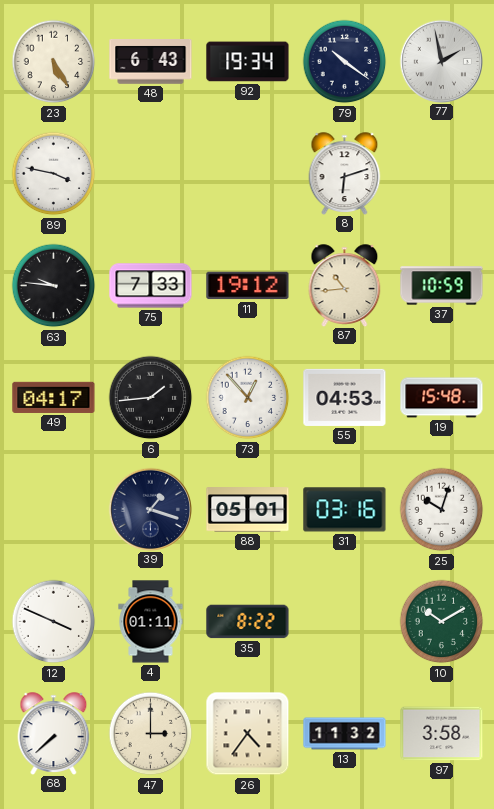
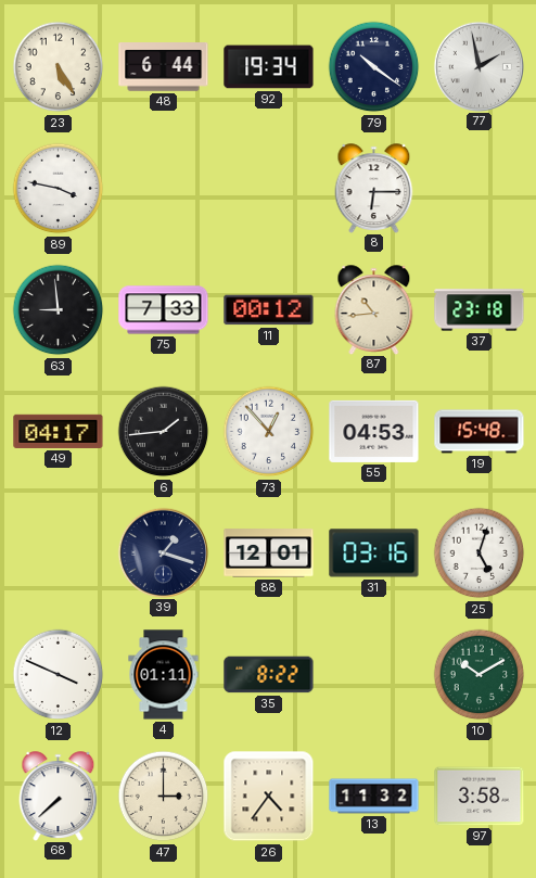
48: 6:43 -> 6:44 (164, 67)
8: 6:12 -> 6:15 (374, 188)
63: 9:46 -> 8:59 (59, 310)
11: 19:12 -> 00:12 (269, 310)
37: 10:59 -> 23:18 (480, 310)
88: 05:01 -> 12:01 (269, 553)
25: 10:03 -> 5:03 (480, 553)
